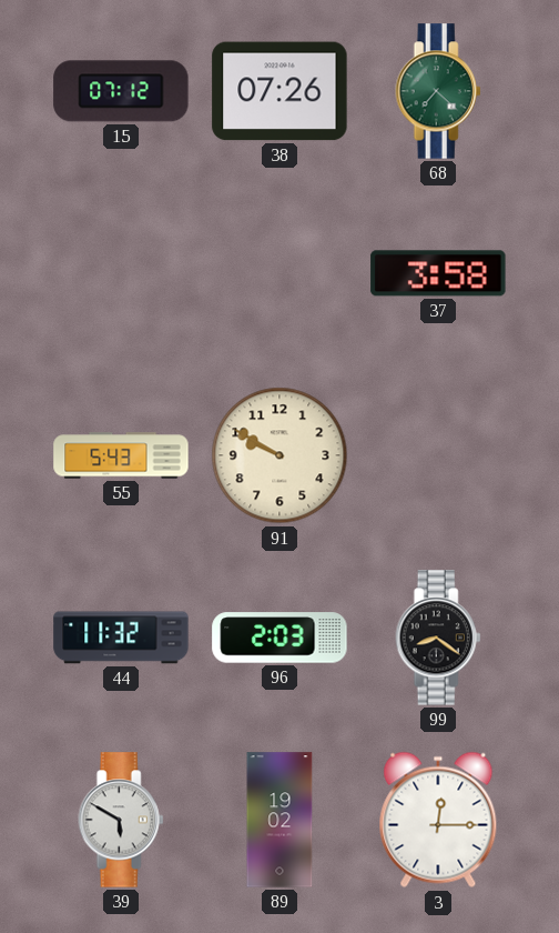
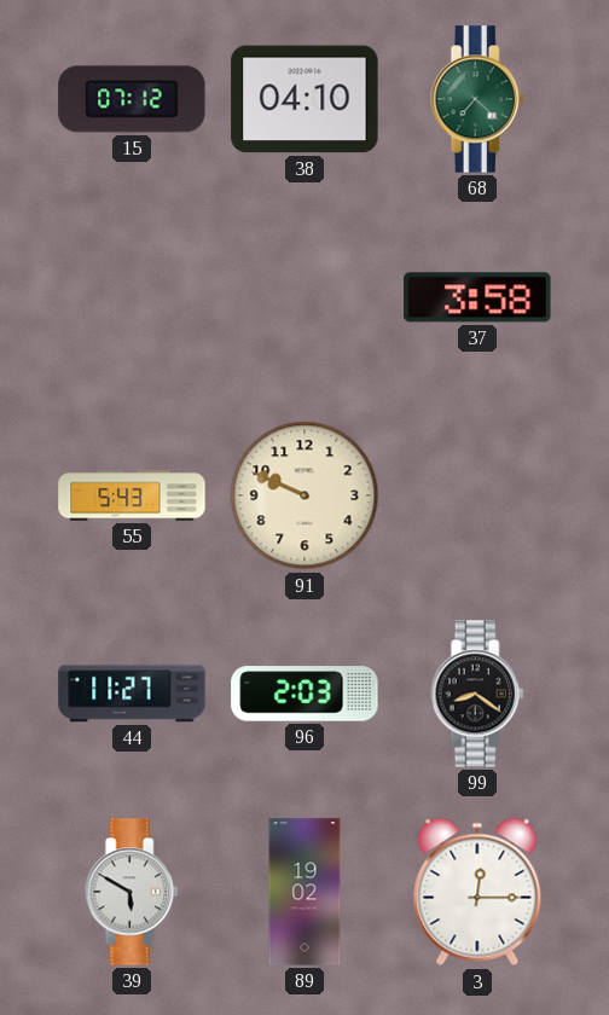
38: 07:26 -> 04:10 (304, 99)
91: 9:50 -> 9:49 (304, 495)
44: 11:32 -> 11:27 (132, 694)
